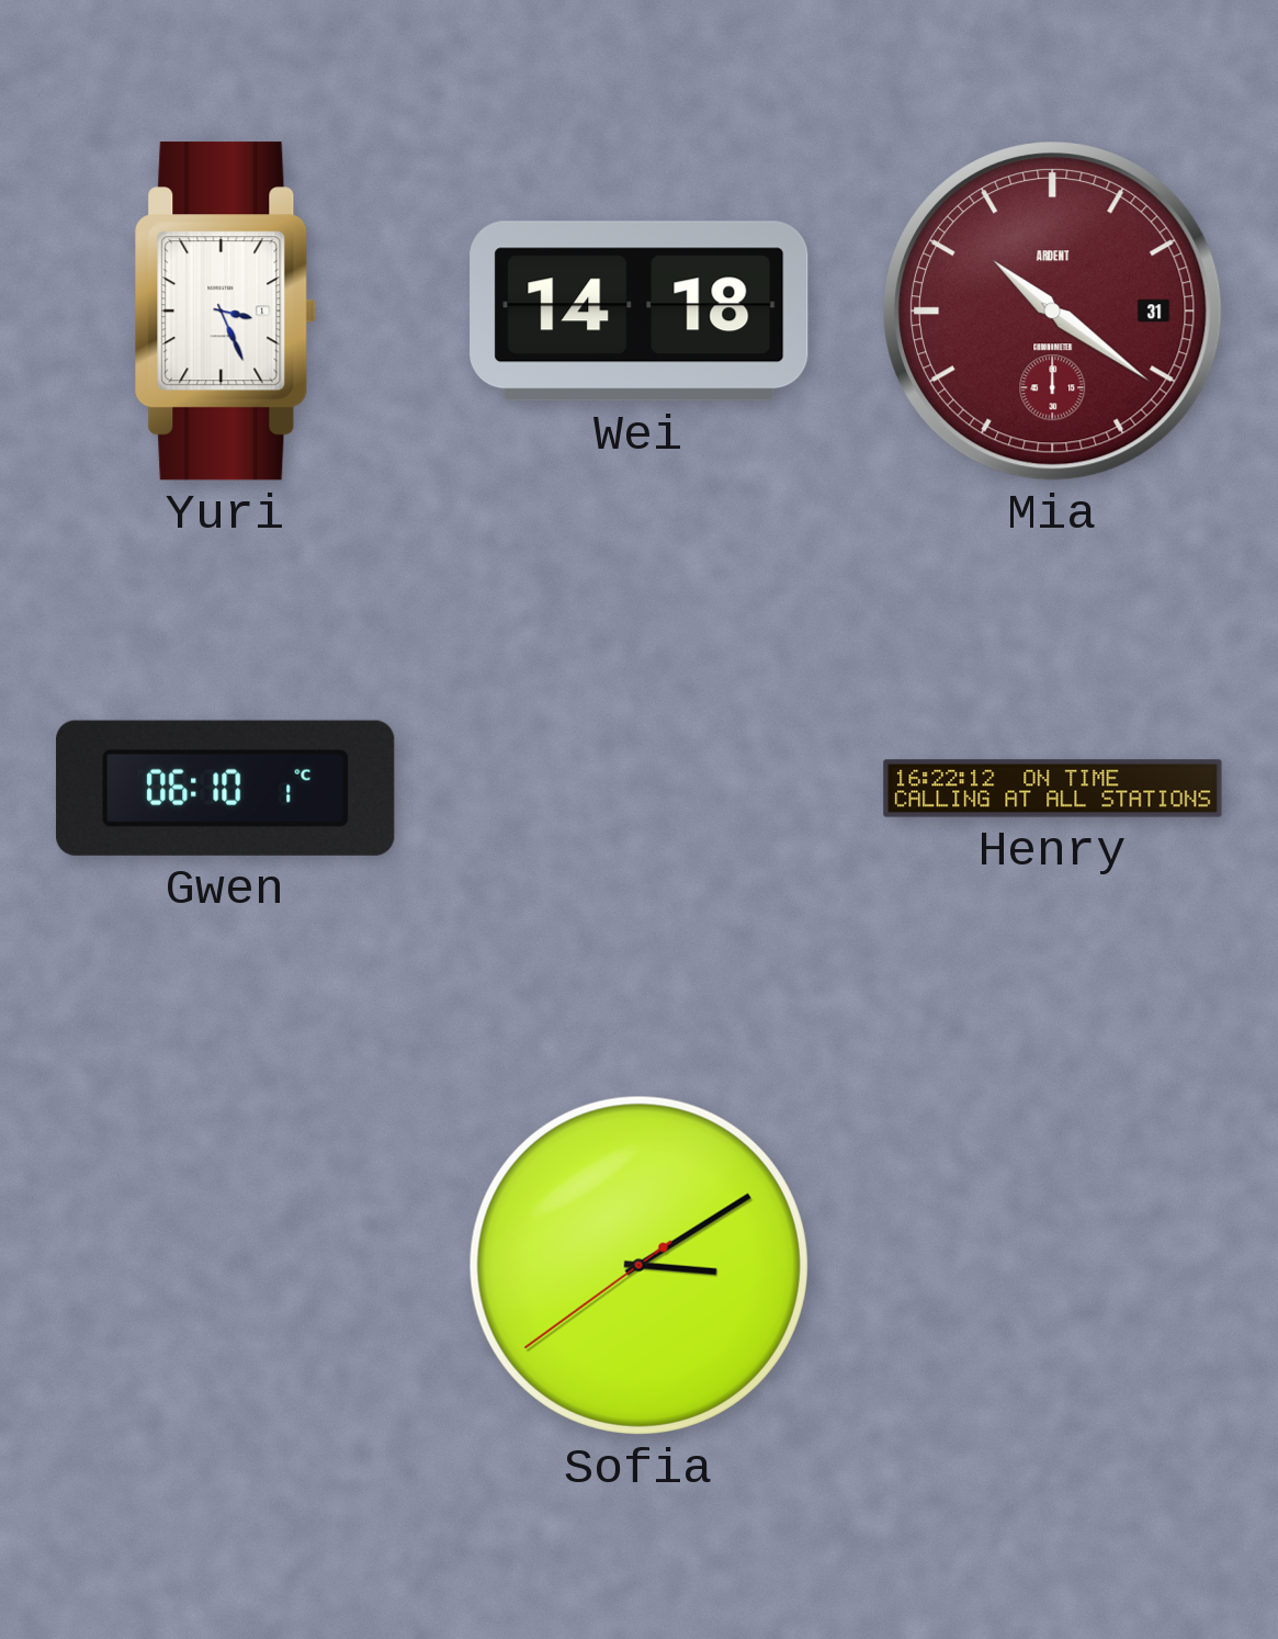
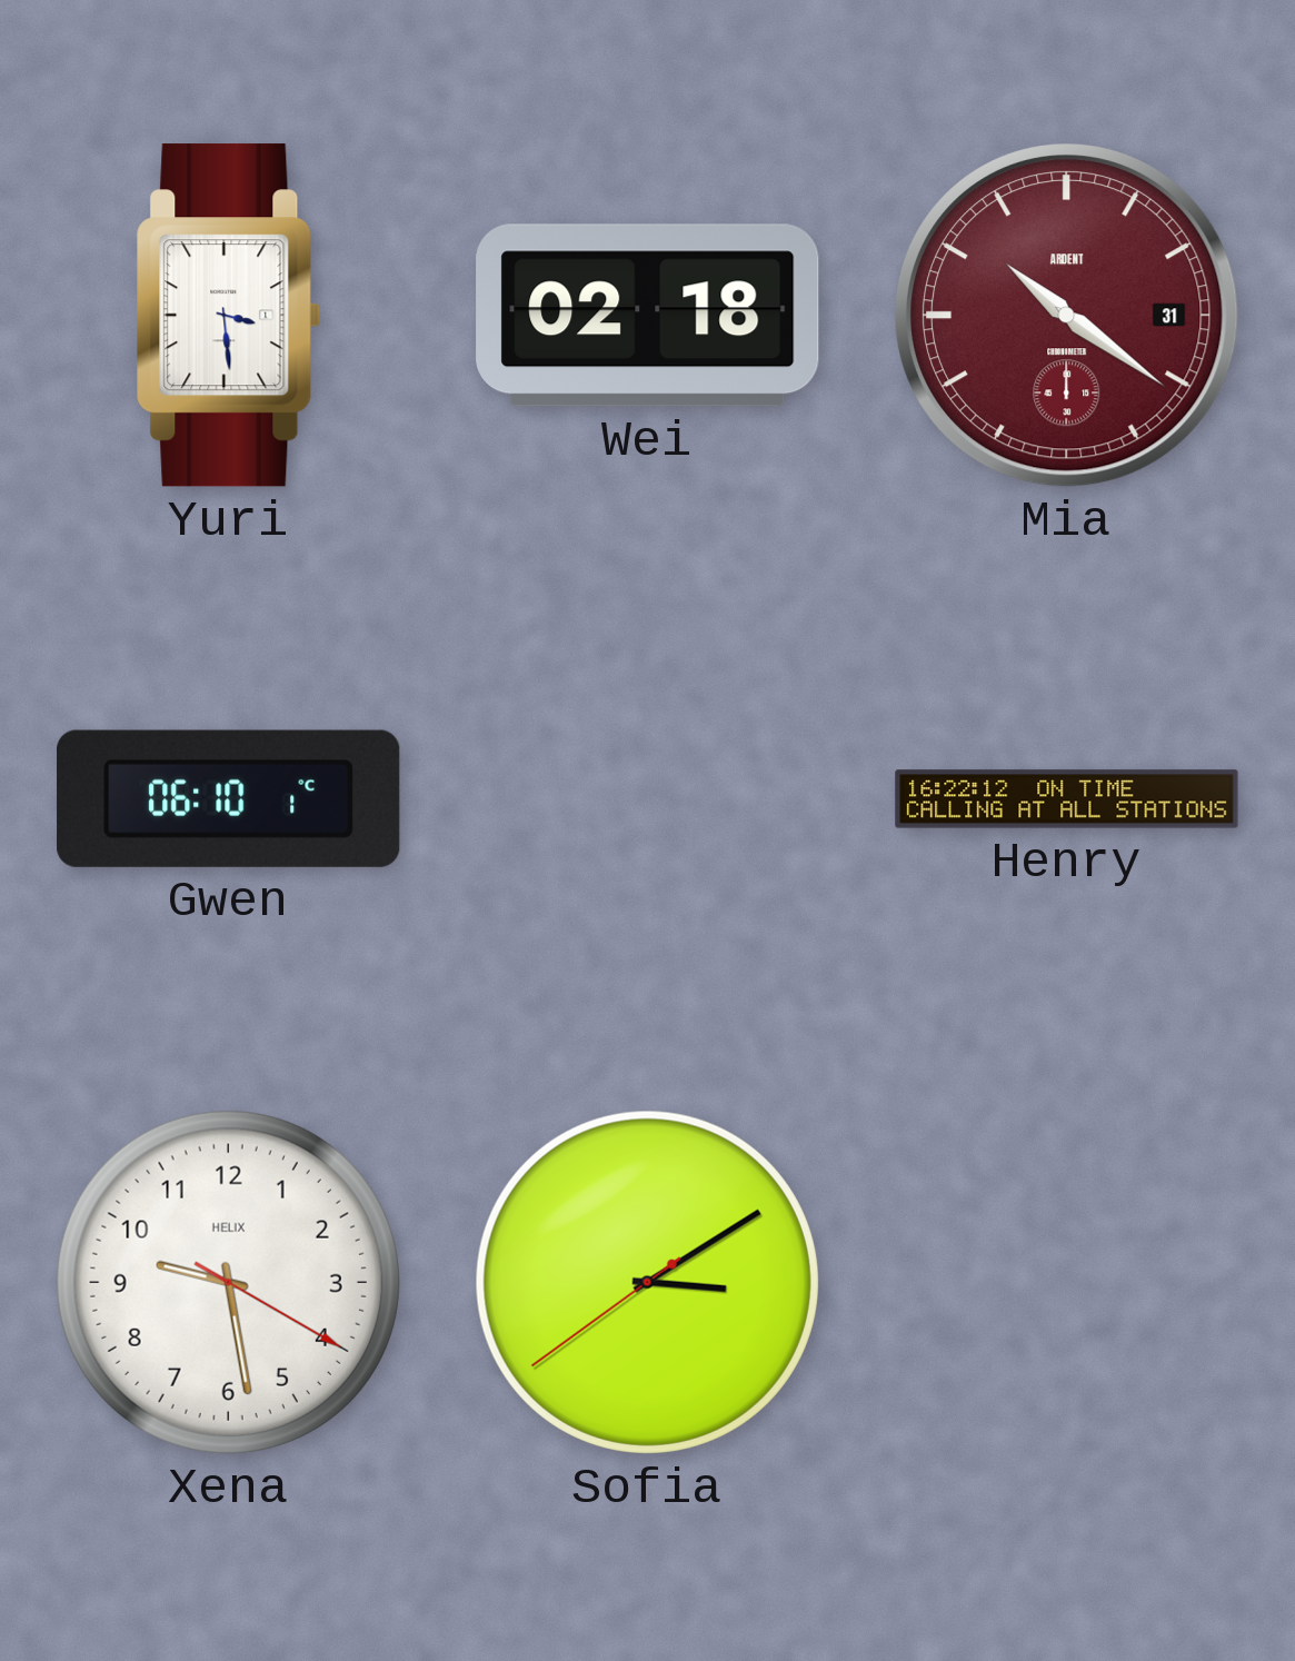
Yuri: 3:26 -> 3:29 (229, 316)
Wei: 14:18 -> 02:18 (648, 316)
Xena: none -> 9:28 (228, 1282)
